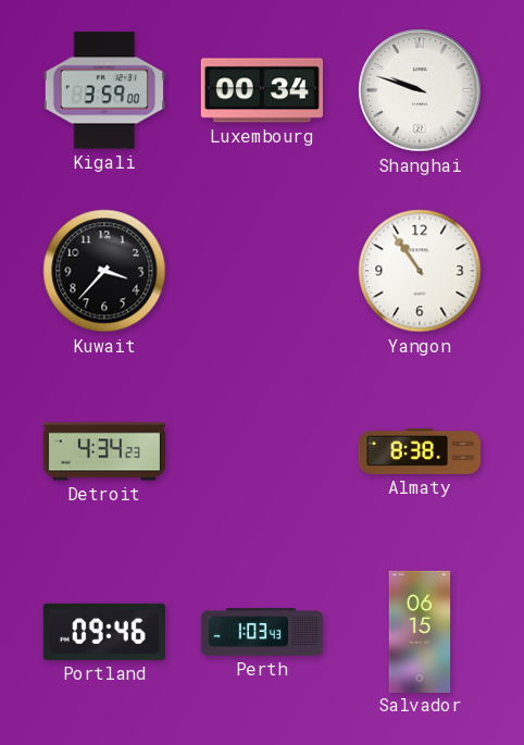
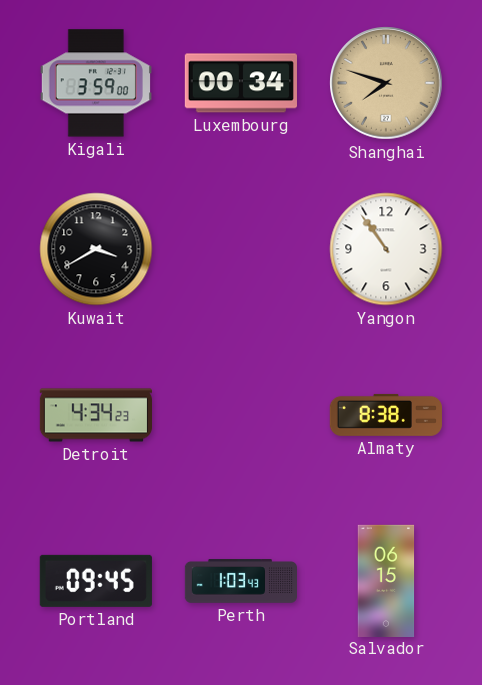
Shanghai: 9:48 -> 7:48 (386, 83)
Shanghai dial: white -> champagne (386, 83)
Kuwait: 3:37 -> 3:40 (96, 249)
Portland: 09:46 -> 09:45 (96, 581)
